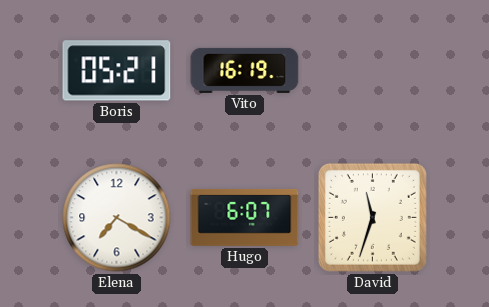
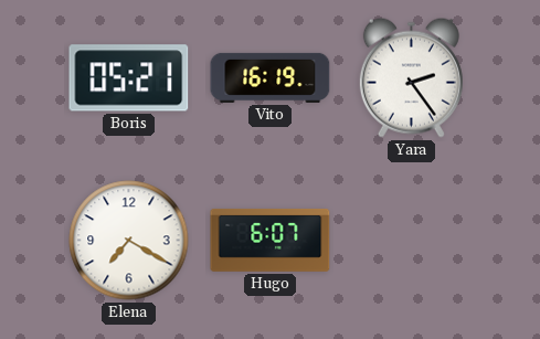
Yara: none -> 2:24 (411, 77)
David: 11:33 -> none (372, 217)
